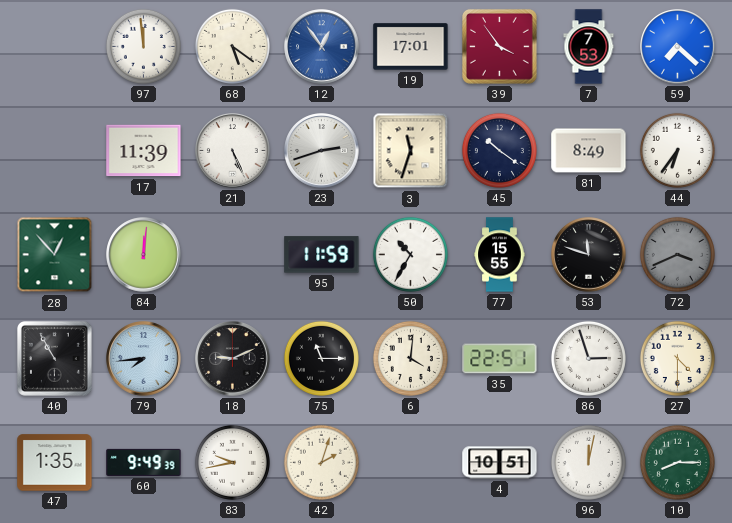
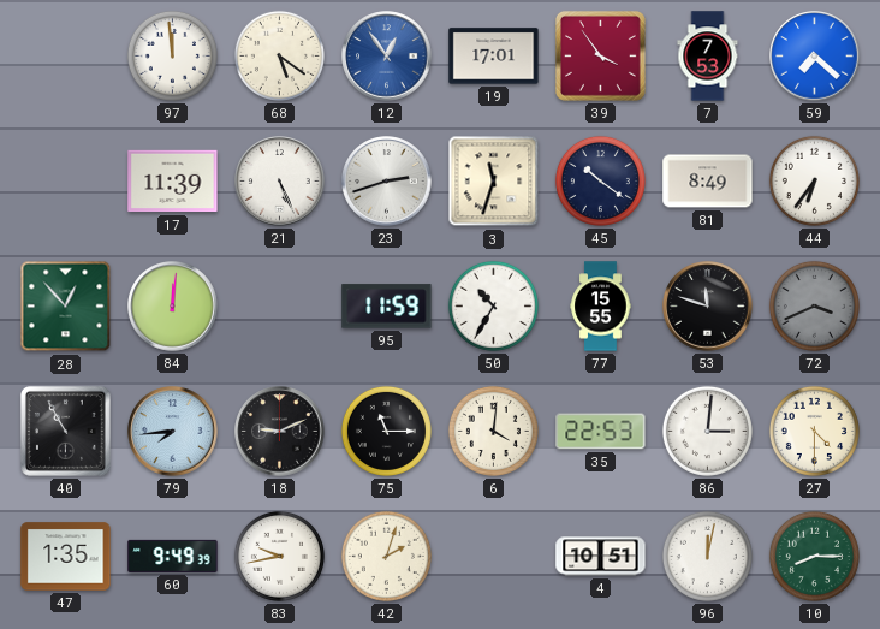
35: 22:51 -> 22:53 (601, 432)
86: 2:57 -> 3:01 (707, 431)
